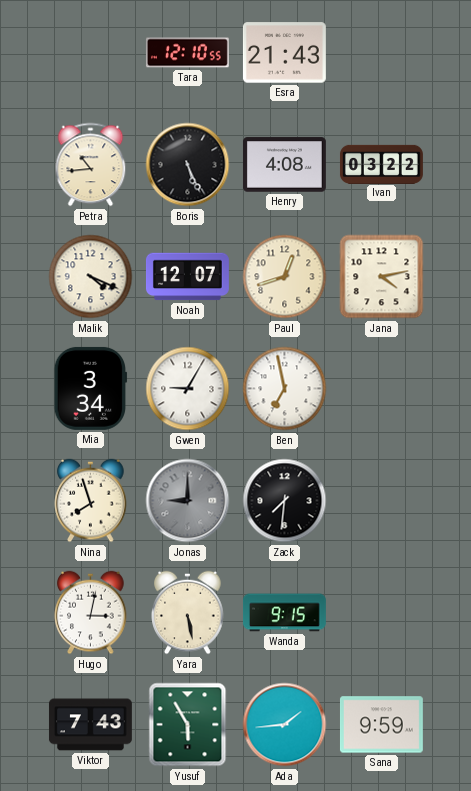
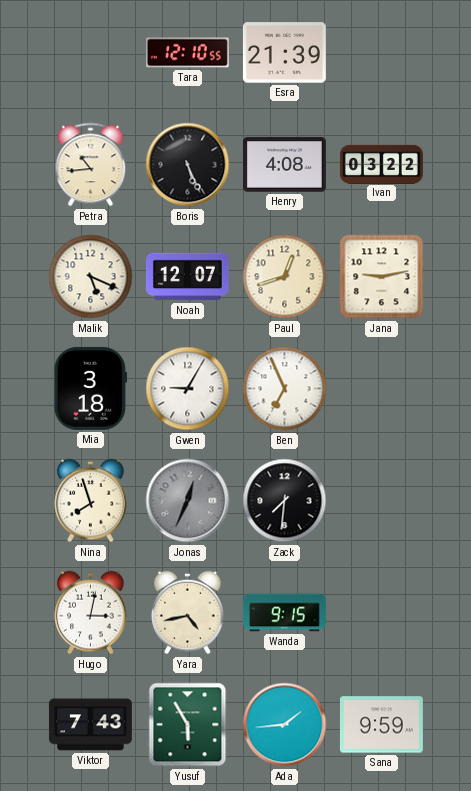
Esra: 21:43 -> 21:39 (284, 53)
Malik: 4:19 -> 5:19 (91, 277)
Jana: 4:13 -> 9:13 (382, 277)
Mia: 3:34 -> 3:18 (91, 388)
Ben: 6:58 -> 6:56 (285, 389)
Jonas: 9:00 -> 12:34 (188, 501)
Yara: 5:28 -> 4:43 (188, 613)
